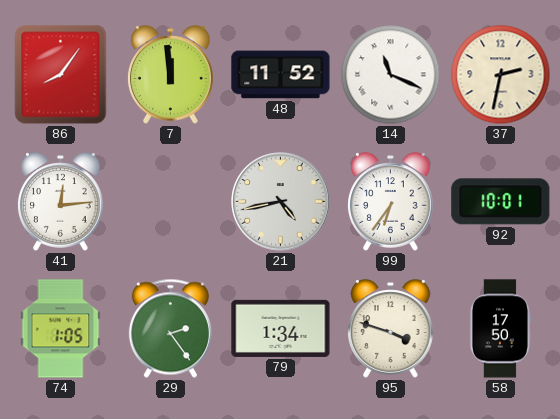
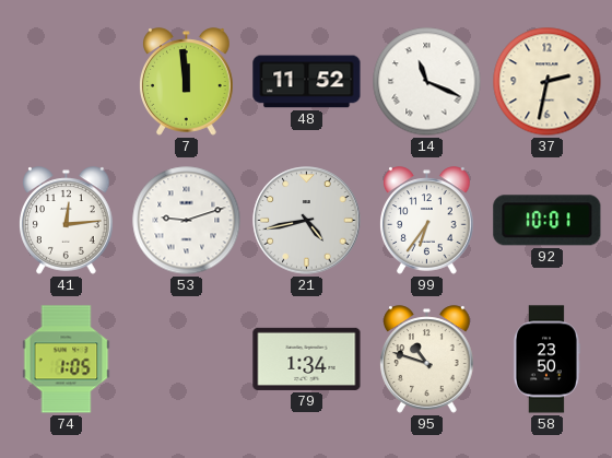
86: 8:06 -> none (61, 75)
53: none -> 9:12 (187, 221)
29: 2:24 -> none (170, 329)
95: 3:48 -> 10:48 (427, 360)
58: 17:50 -> 23:50 (546, 360)
